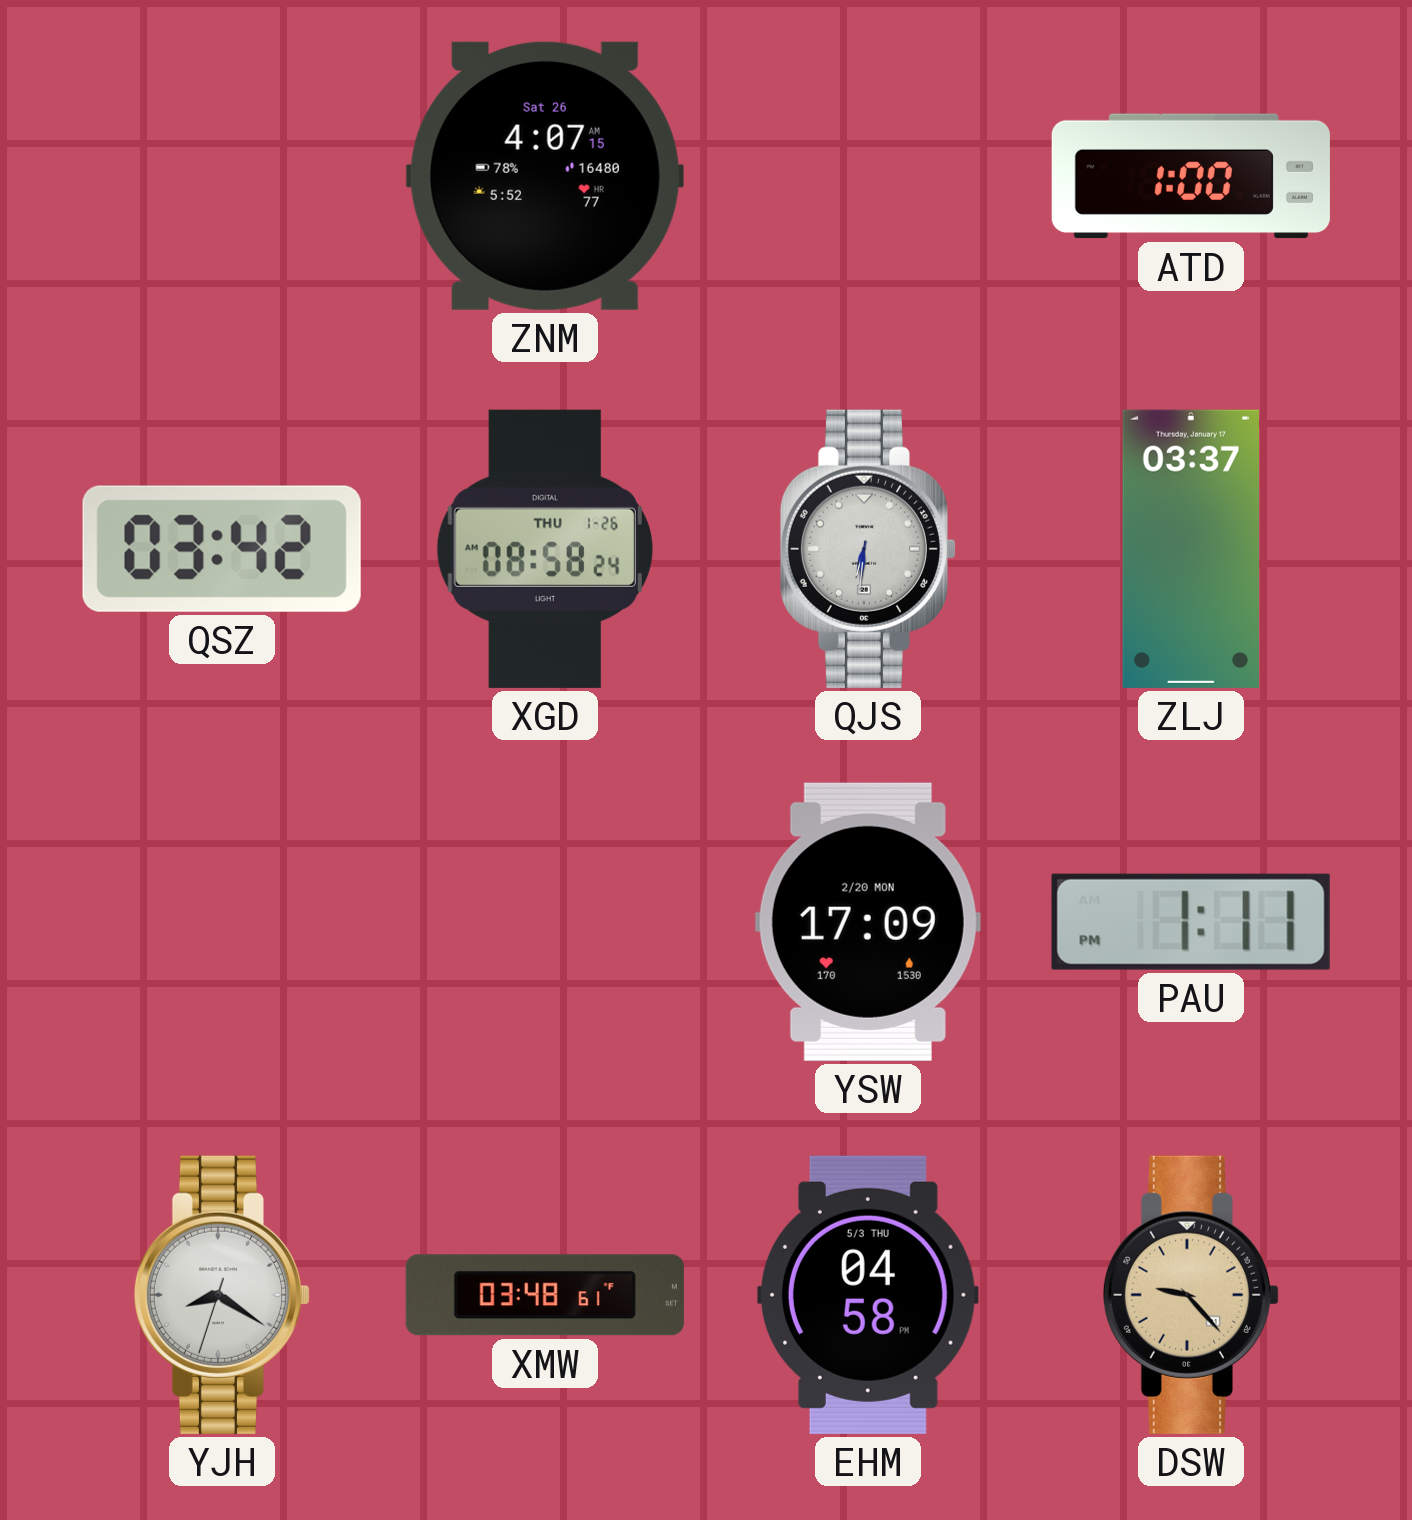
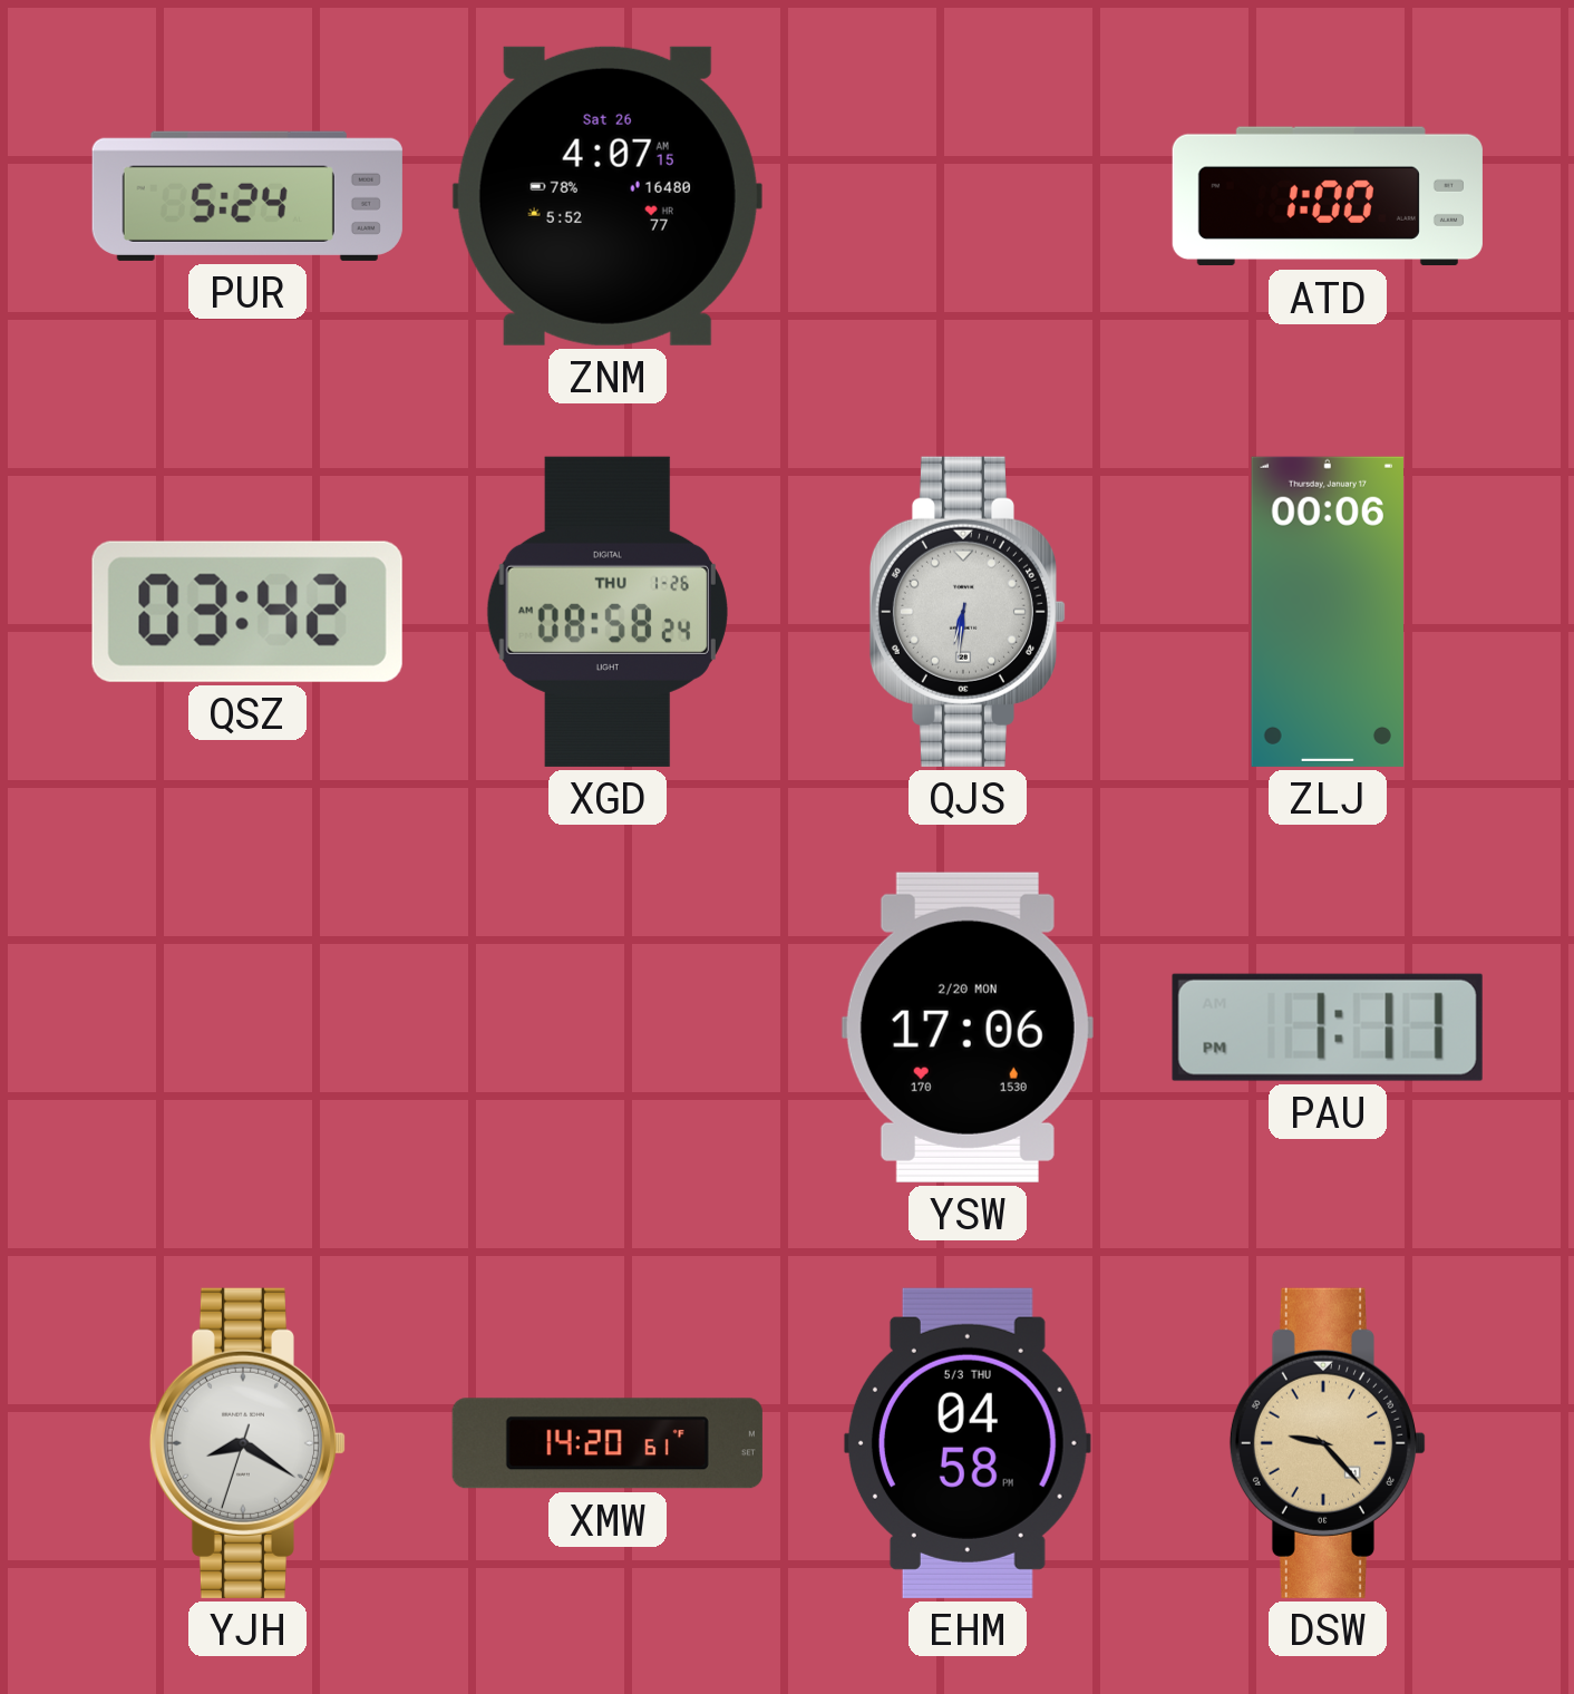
PUR: none -> 5:24 (247, 196)
ZLJ: 03:37 -> 00:06 (1328, 612)
YSW: 17:09 -> 17:06 (968, 1028)
XMW: 03:48 -> 14:20 (608, 1443)
